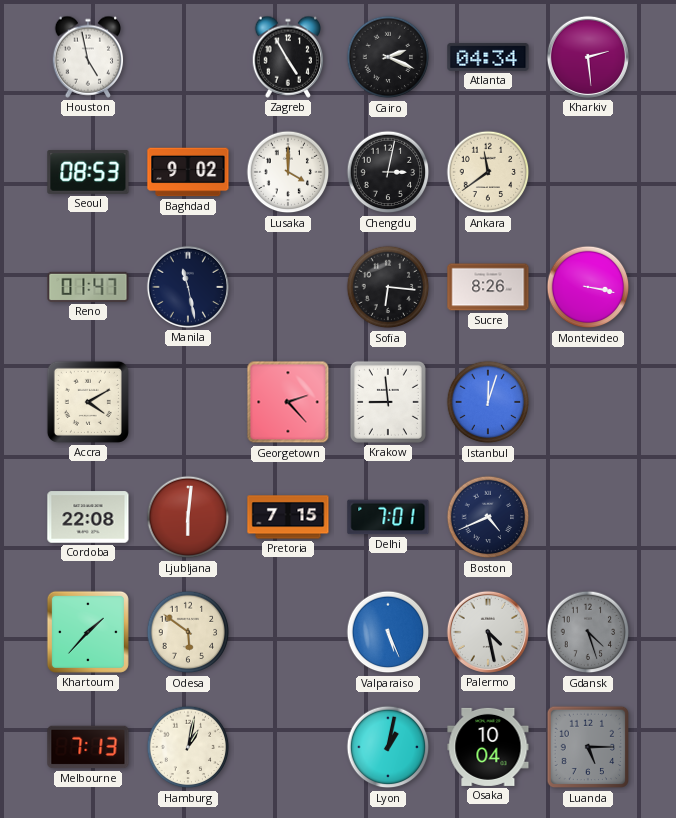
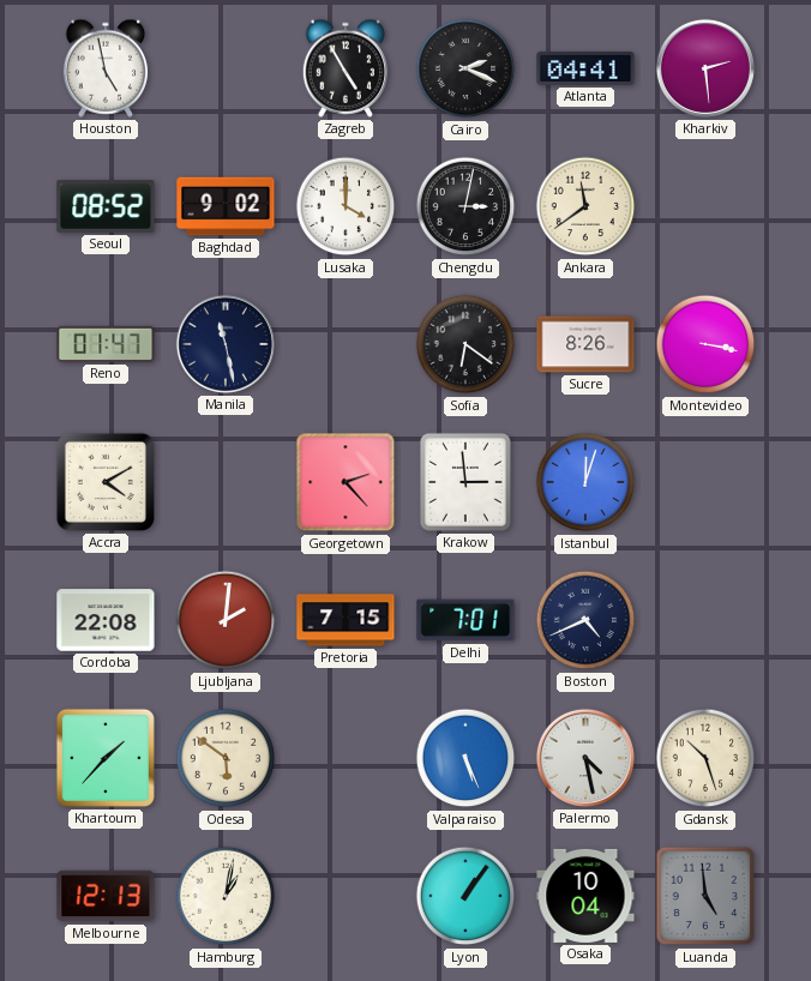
Atlanta: 04:34 -> 04:41 (585, 68)
Seoul: 08:53 -> 08:52 (106, 206)
Sofia: 6:16 -> 6:21 (465, 344)
Krakow: 8:59 -> 2:59 (465, 482)
Ljubljana: 6:01 -> 2:01 (226, 620)
Gdansk: 4:27 -> 10:27 (705, 758)
Gdansk dial: grey -> cream (705, 758)
Melbourne: 7:13 -> 12:13 (106, 896)
Lyon: 1:02 -> 1:06 (465, 896)
Luanda: 5:15 -> 4:59 (705, 896)
